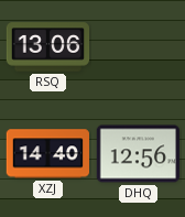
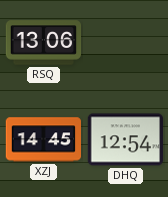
XZJ: 14:40 -> 14:45 (43, 140)
DHQ: 12:56 -> 12:54 (125, 140)
